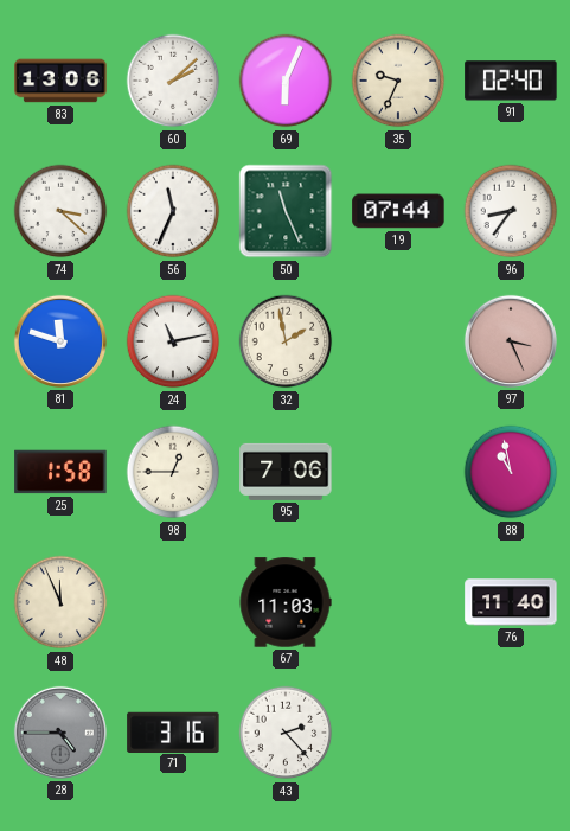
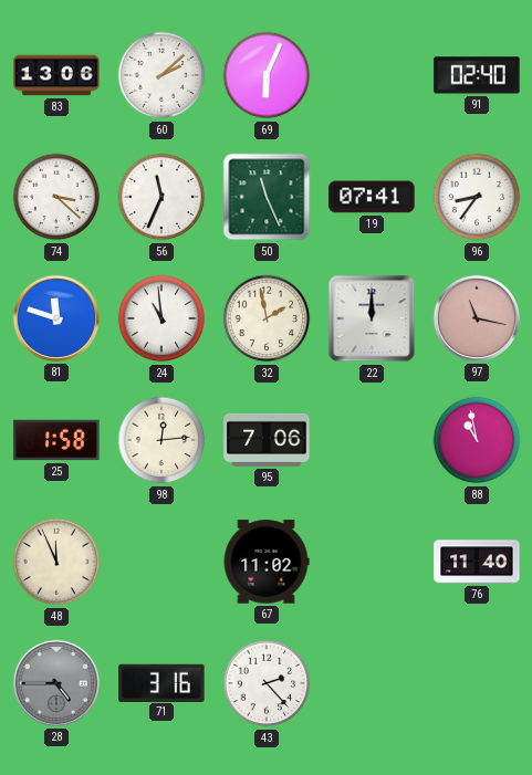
35: 9:34 -> none (398, 81)
19: 07:44 -> 07:41 (372, 197)
24: 11:13 -> 10:59 (161, 318)
22: none -> 12:00 (372, 318)
97: 3:26 -> 11:17 (477, 318)
98: 12:45 -> 12:14 (161, 440)
67: 11:03 -> 11:02 (267, 562)
